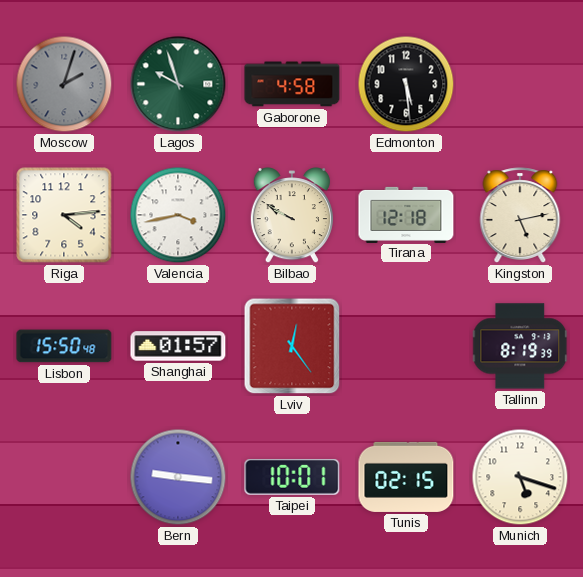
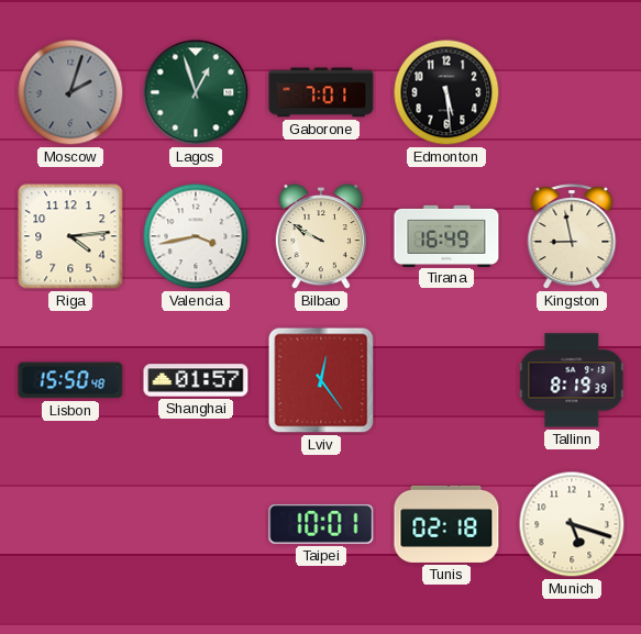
Lagos: 9:57 -> 12:57 (196, 92)
Gaborone: 4:58 -> 7:01 (321, 92)
Tirana: 12:18 -> 16:49 (446, 235)
Kingston: 5:13 -> 8:58 (572, 236)
Bern: 9:16 -> none (178, 477)
Tunis: 02:15 -> 02:18 (446, 524)
